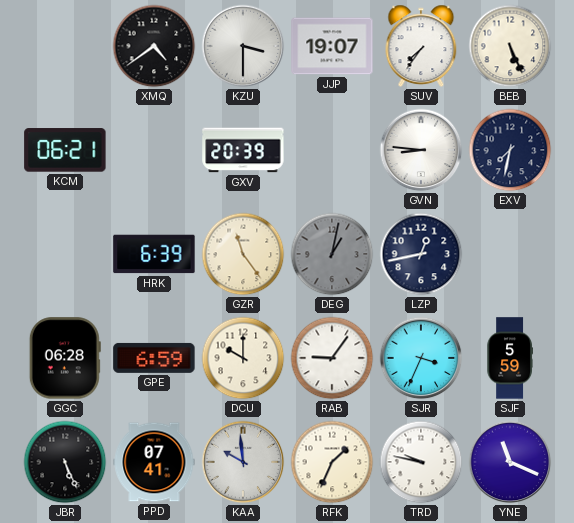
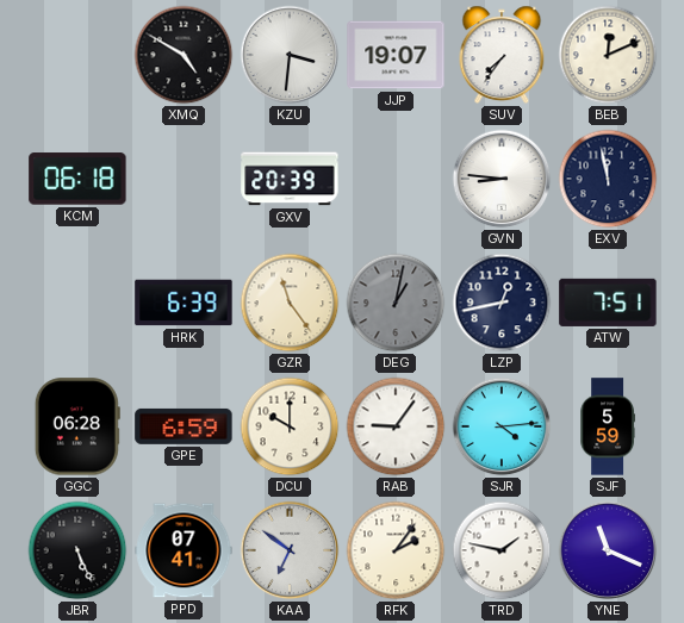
XMQ: 4:39 -> 4:50 (184, 55)
KZU: 3:30 -> 3:31 (290, 55)
BEB: 5:26 -> 12:11 (608, 55)
KCM: 06:21 -> 06:18 (77, 179)
EXV: 7:32 -> 11:58 (608, 179)
ATW: none -> 7:51 (608, 303)
SJR: 3:34 -> 4:14 (502, 426)
KAA: 9:59 -> 6:51 (290, 550)
RFK: 1:34 -> 2:06 (396, 550)
TRD: 9:47 -> 1:47 (502, 550)
